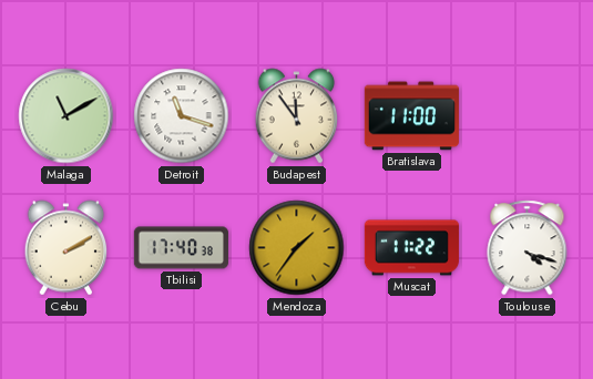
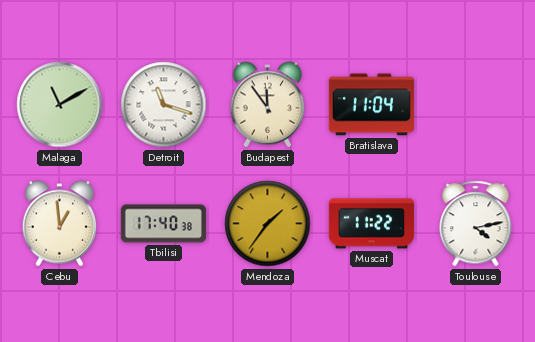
Bratislava: 11:00 -> 11:04 (371, 105)
Cebu: 2:10 -> 12:59 (60, 224)
Toulouse: 4:18 -> 4:13 (476, 224)
